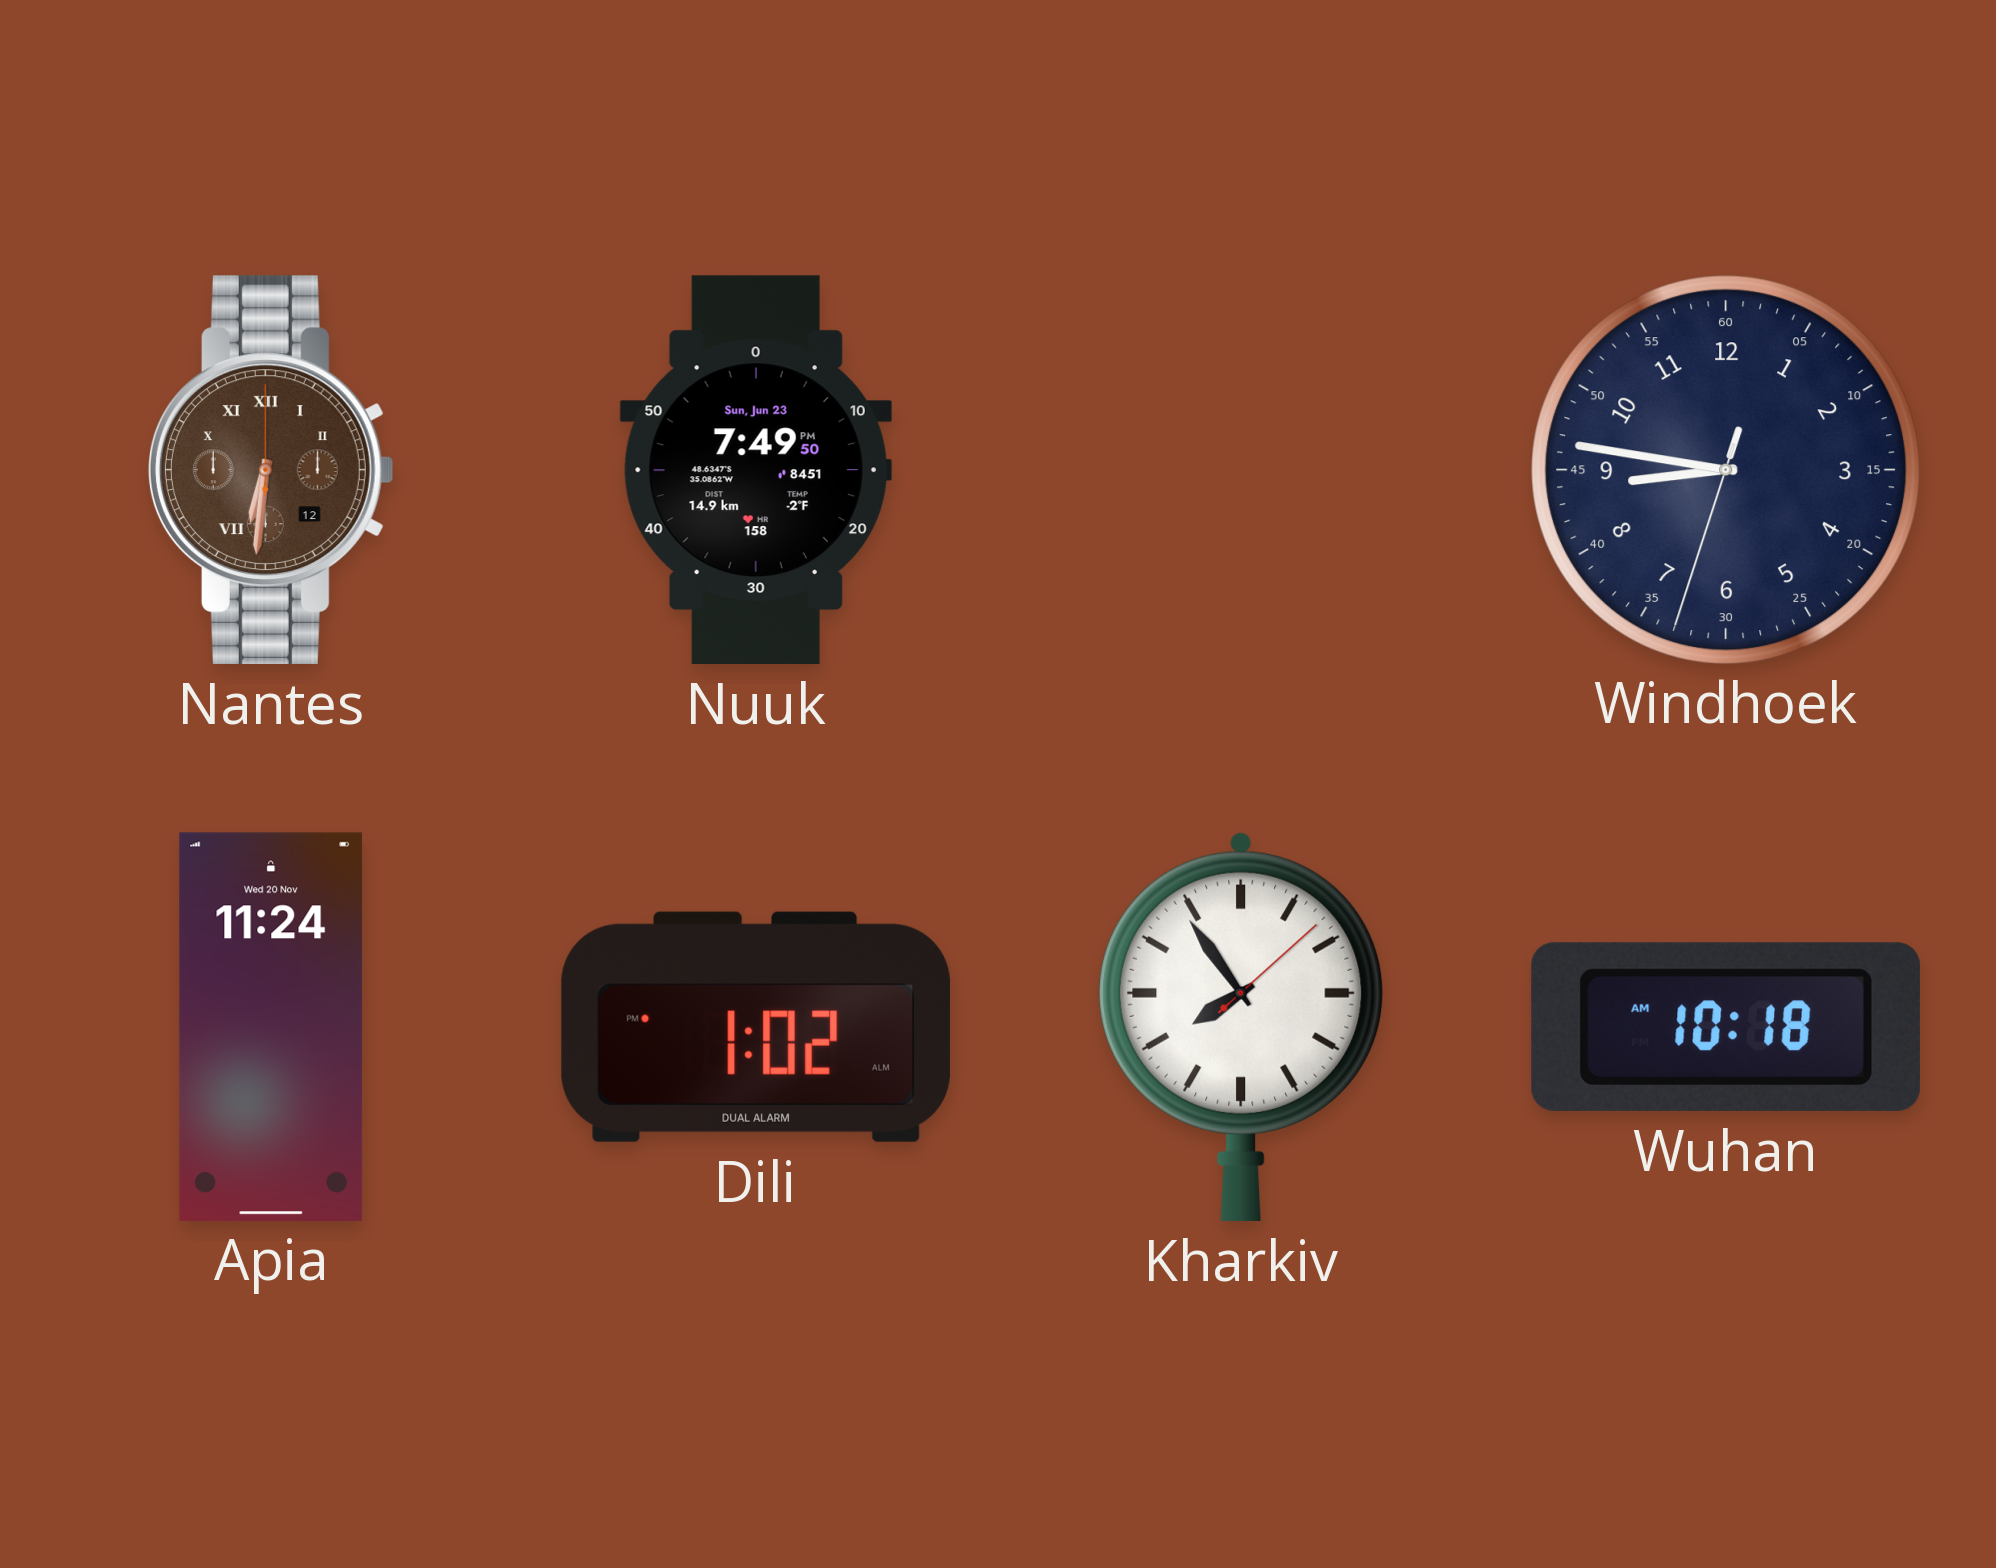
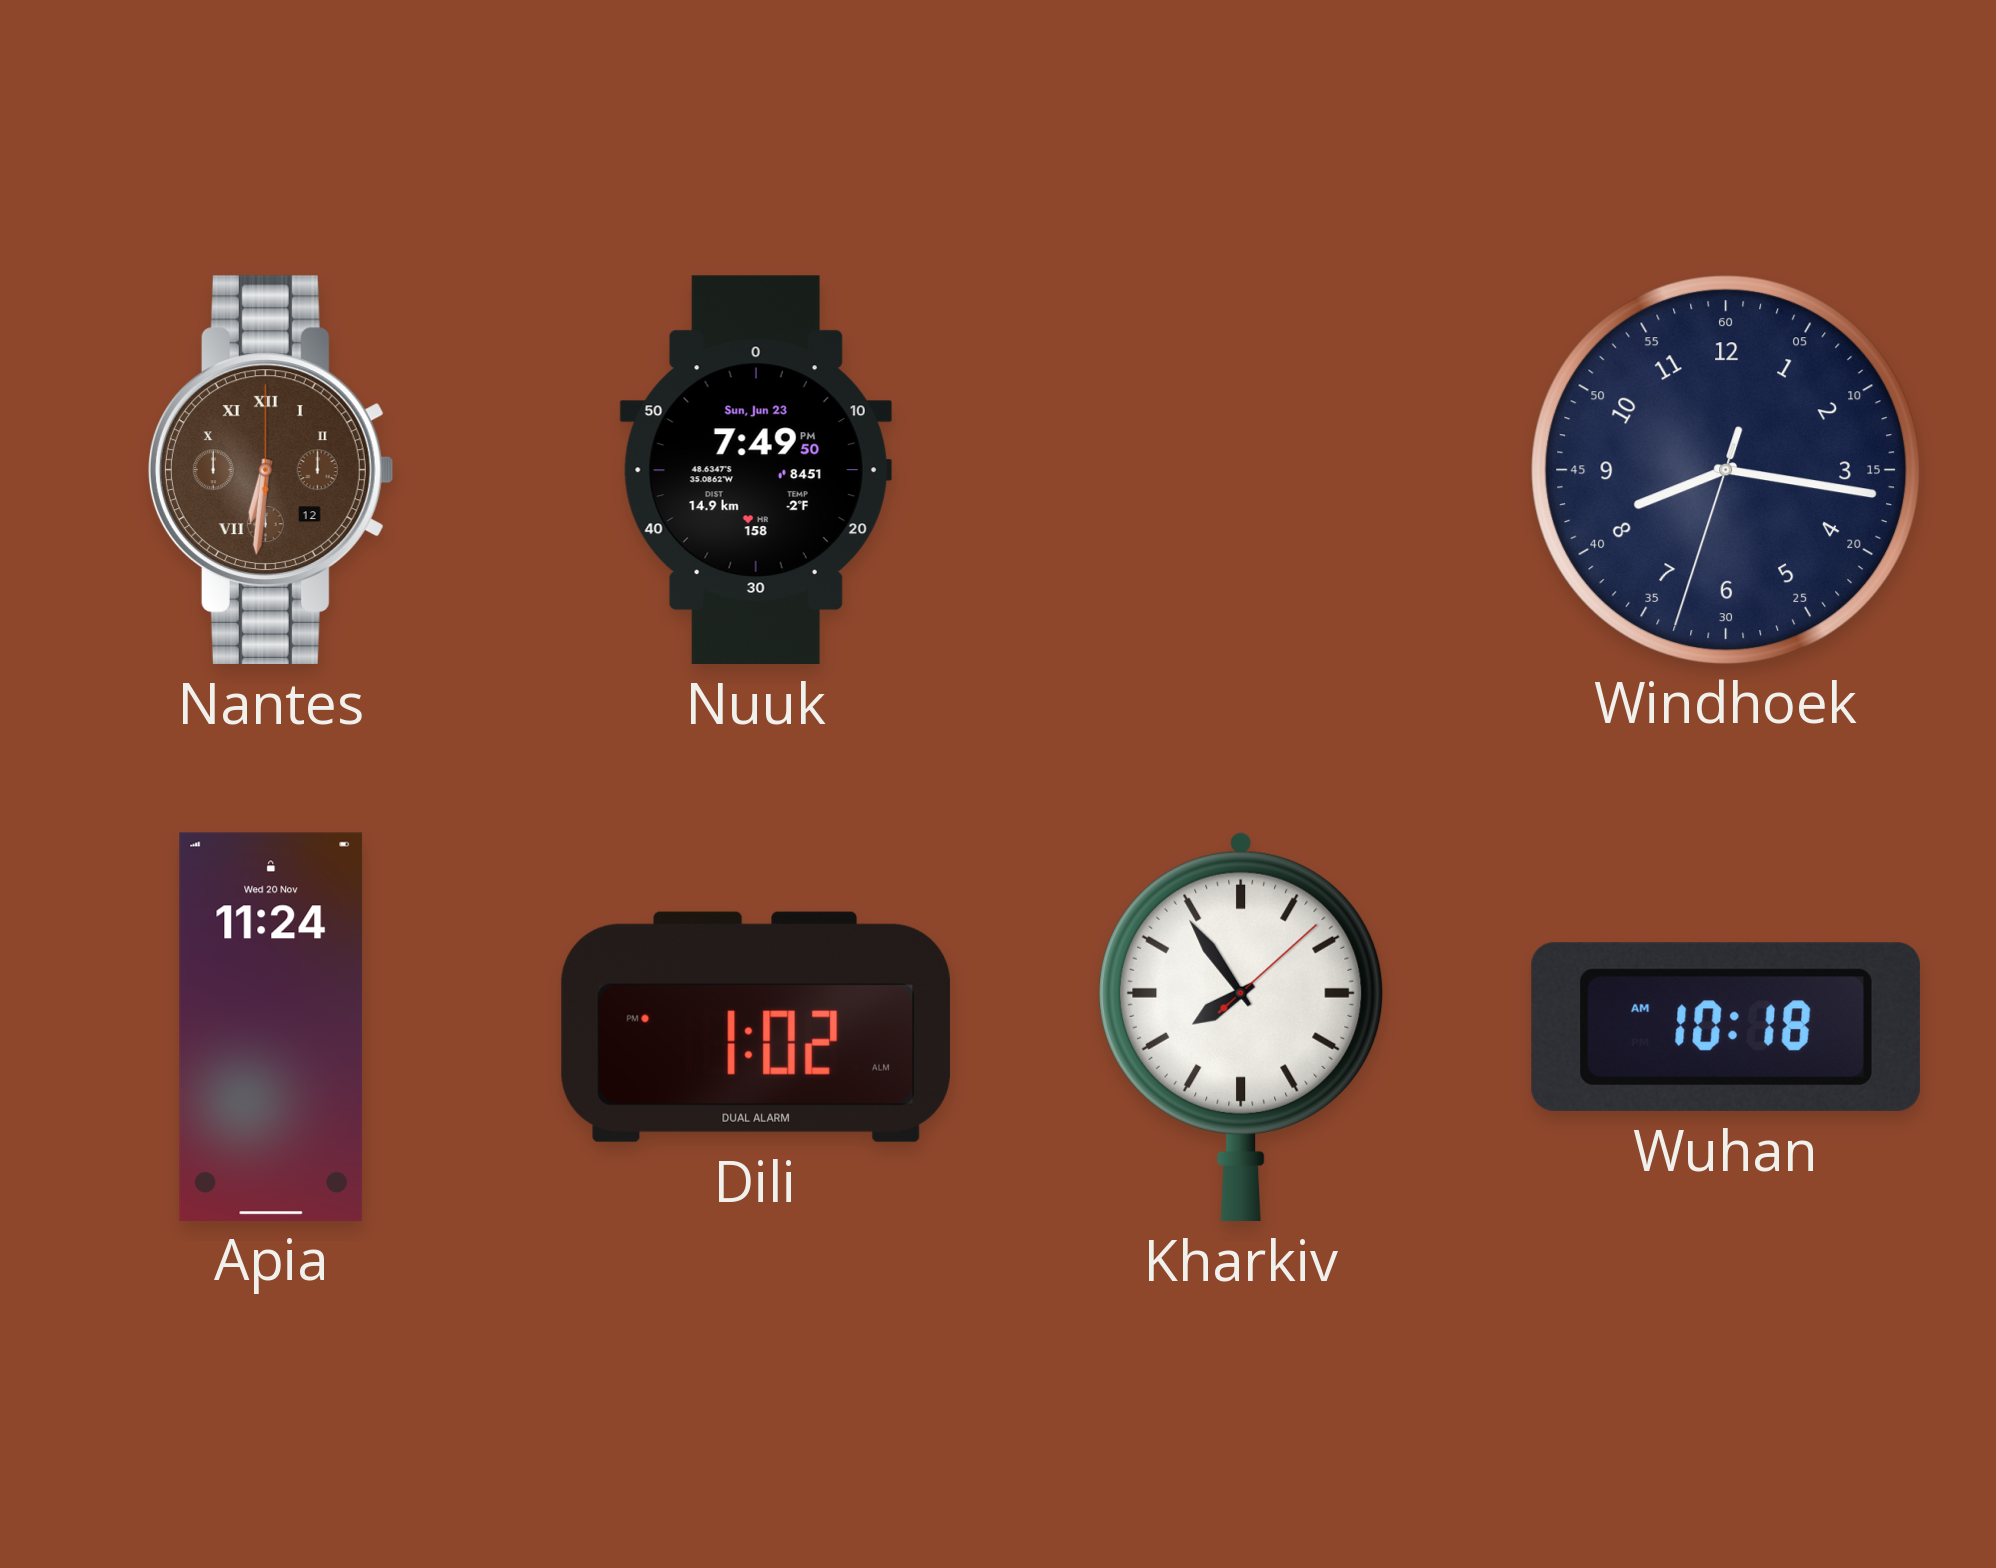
Windhoek: 8:46 -> 8:16 (1725, 469)
